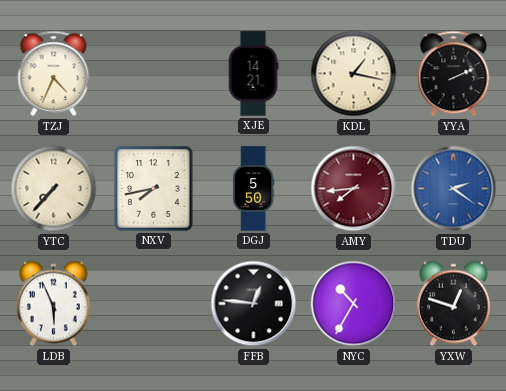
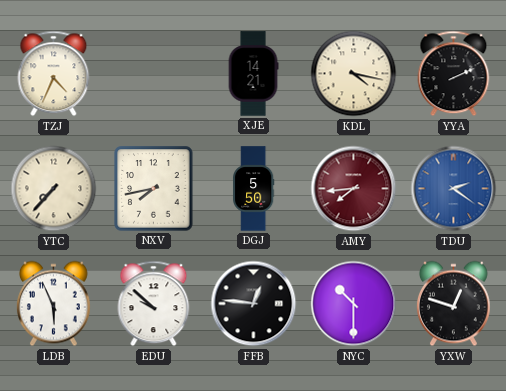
KDL: 1:17 -> 4:17 (354, 74)
EDU: none -> 9:52 (154, 304)
NYC: 10:35 -> 10:30 (354, 304)
